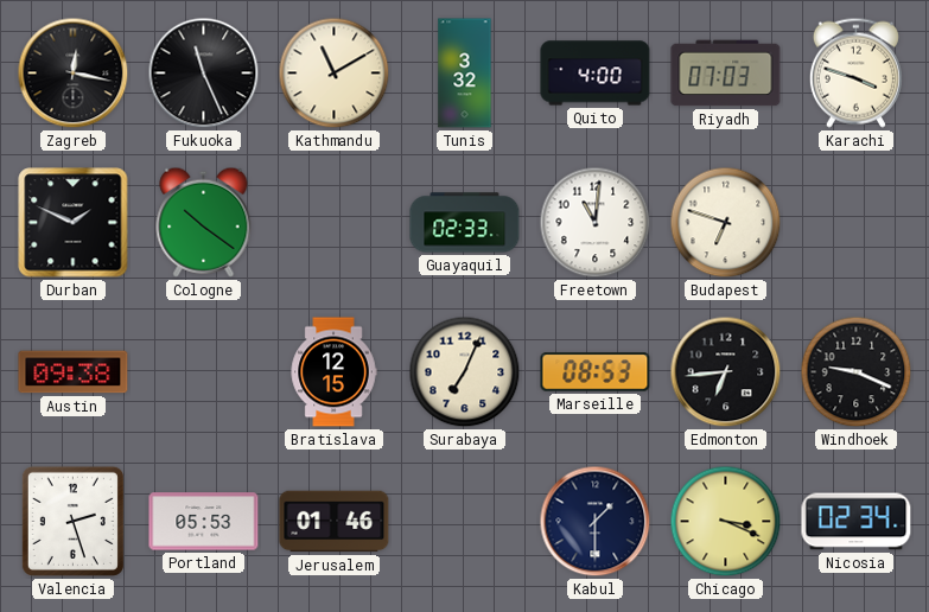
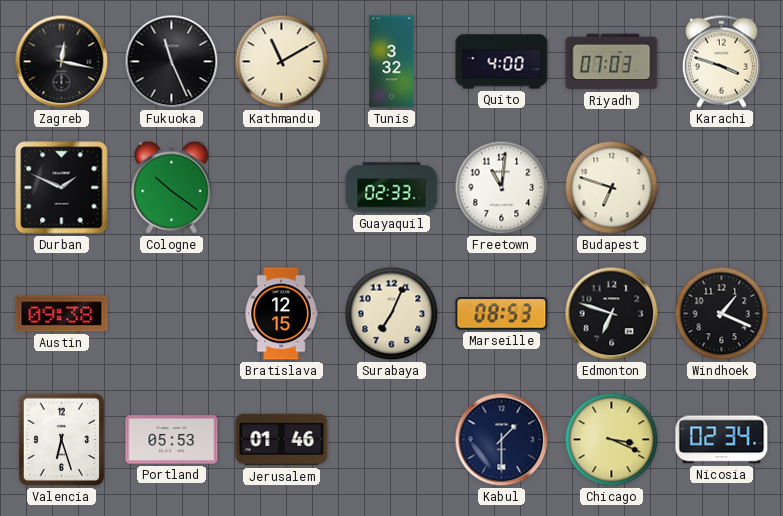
Edmonton: 6:44 -> 6:48 (612, 314)
Windhoek: 9:19 -> 1:19 (722, 314)
Valencia: 2:27 -> 6:27 (61, 439)
